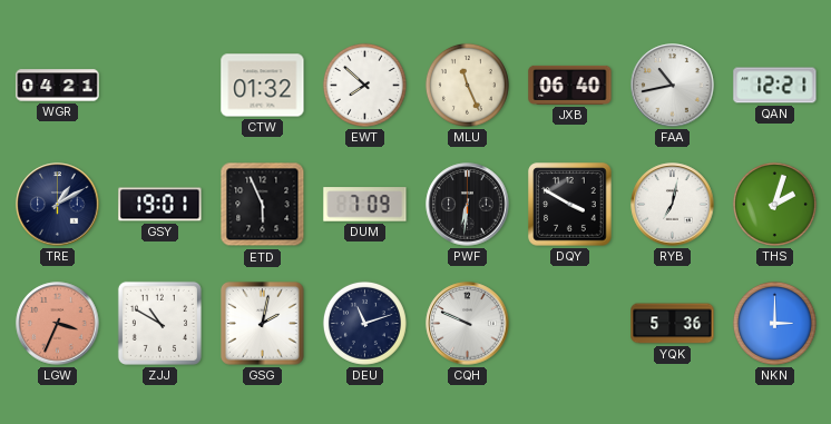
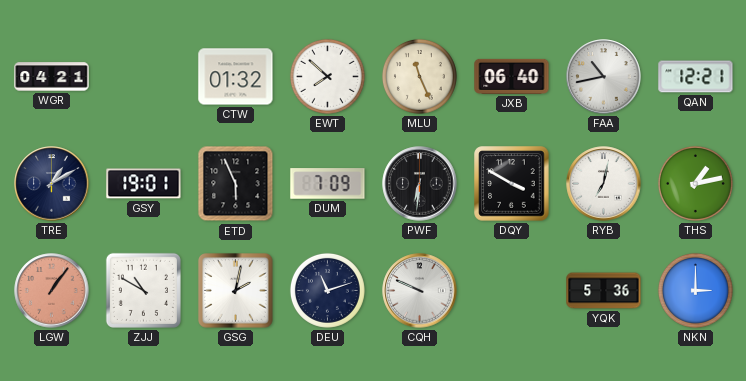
THS: 2:03 -> 1:13 (695, 183)
LGW: 3:34 -> 1:06 (52, 291)
